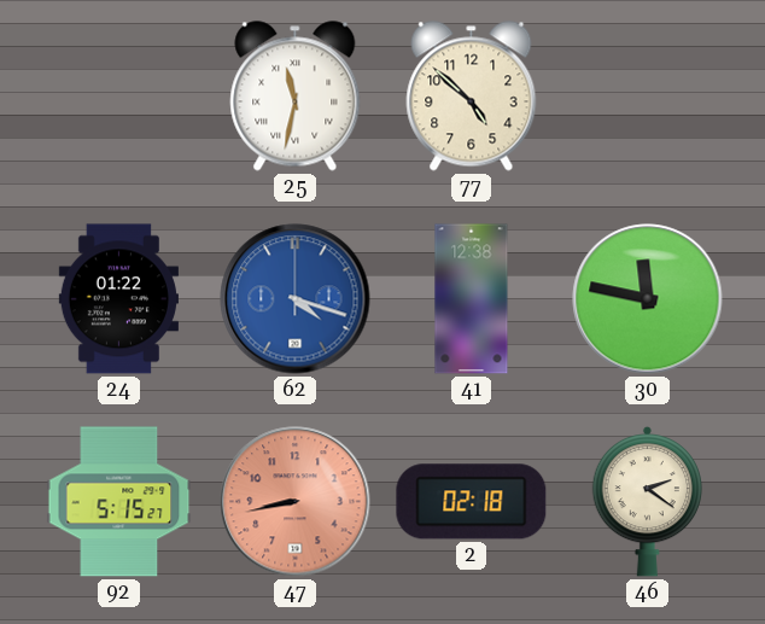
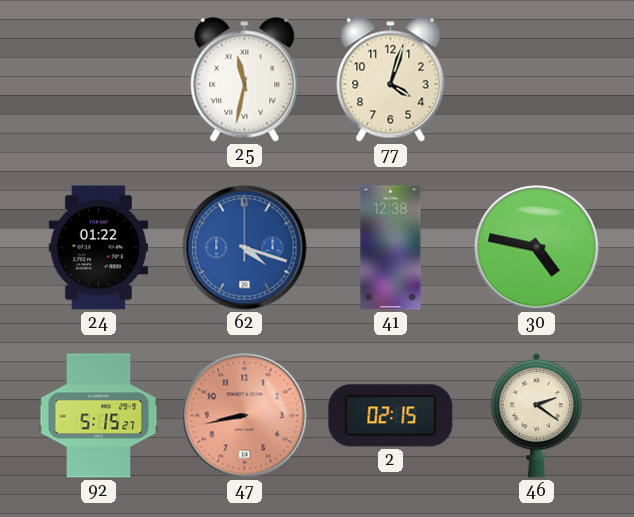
77: 4:52 -> 4:03 (391, 80)
30: 11:47 -> 4:47 (537, 248)
2: 02:18 -> 02:15 (391, 416)
